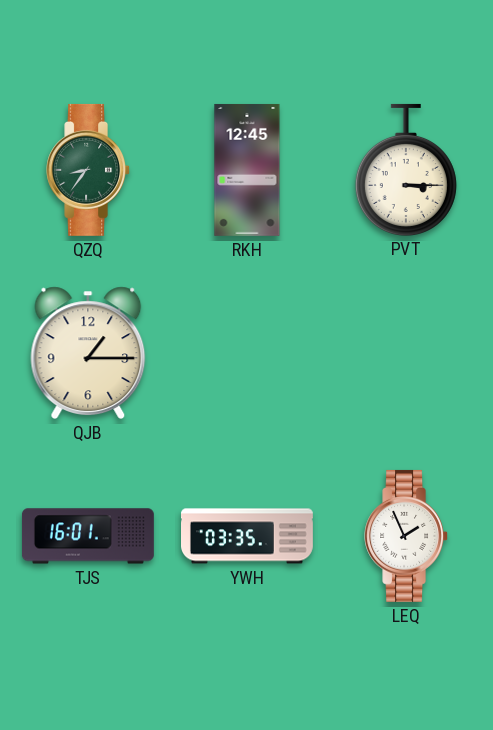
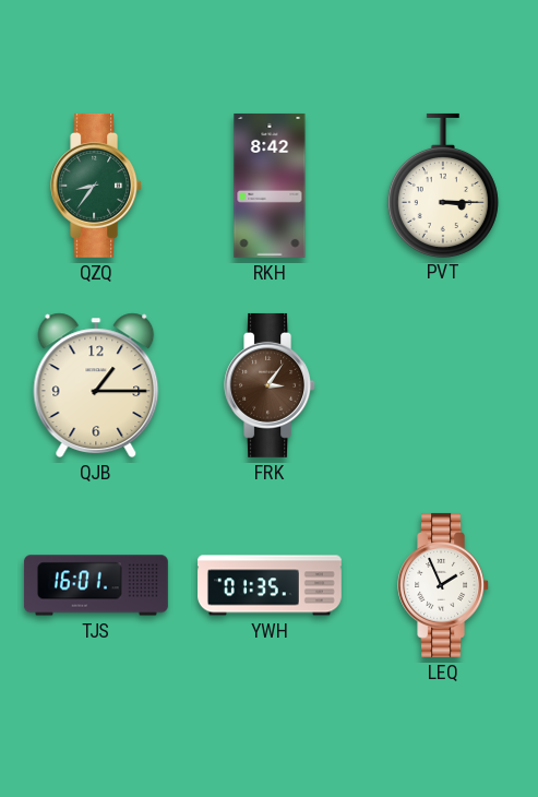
RKH: 12:45 -> 8:42 (270, 186)
FRK: none -> 3:06 (271, 385)
YWH: 03:35 -> 01:35 (271, 585)
